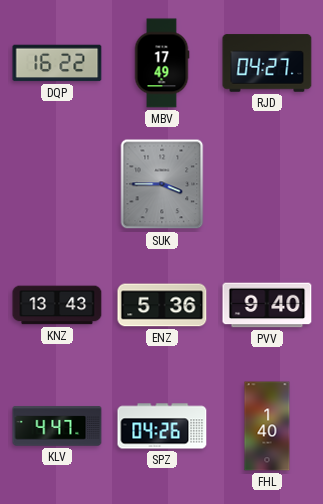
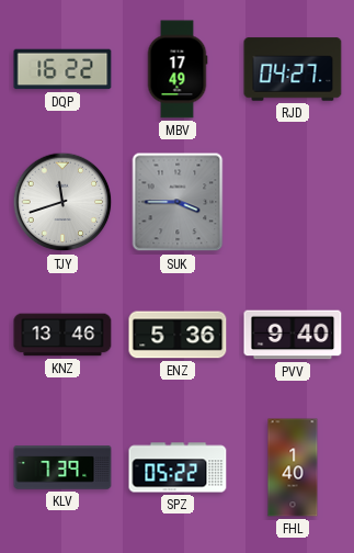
TJY: none -> 11:42 (62, 202)
KNZ: 13:43 -> 13:46 (62, 335)
KLV: 4:47 -> 7:39 (62, 467)
SPZ: 04:26 -> 05:22 (178, 467)
